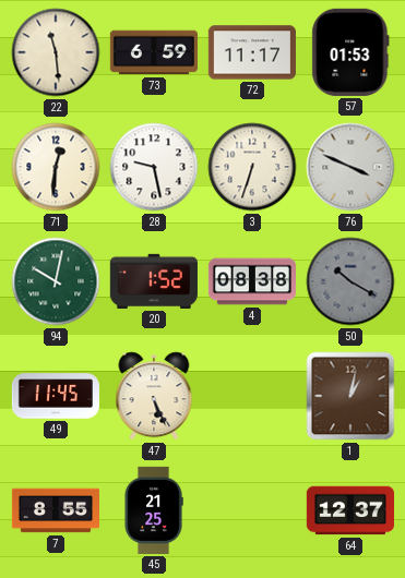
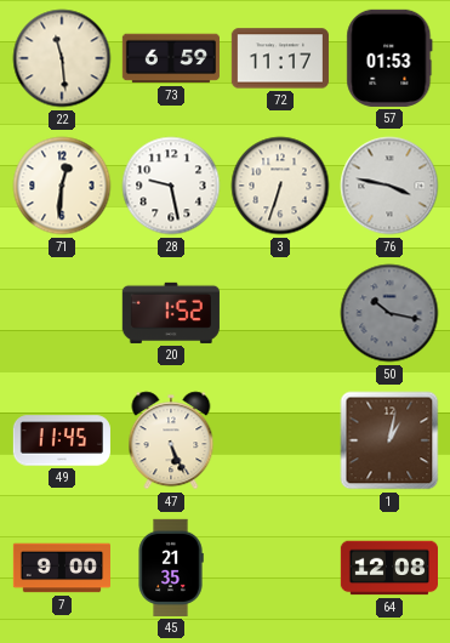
76: 3:49 -> 3:47 (389, 186)
94: 10:02 -> none (56, 281)
4: 08:38 -> none (251, 281)
50: 10:20 -> 10:17 (389, 313)
7: 8:55 -> 9:00 (61, 568)
45: 21:25 -> 21:35 (171, 568)
64: 12:37 -> 12:08 (388, 568)
